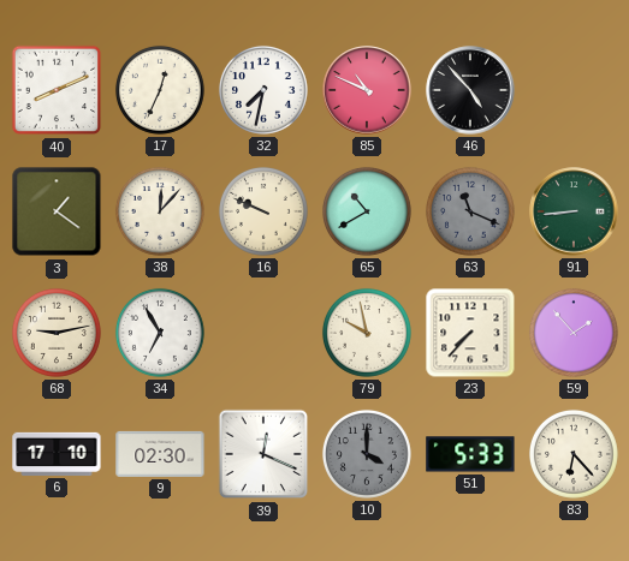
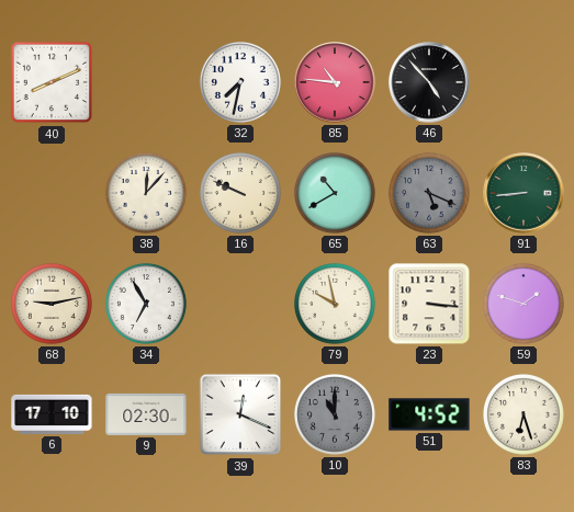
17: 12:34 -> none (160, 90)
85: 10:49 -> 10:46 (335, 82)
3: 1:21 -> none (57, 211)
63: 11:19 -> 5:19 (429, 193)
23: 7:37 -> 3:16 (429, 304)
59: 1:53 -> 1:48 (524, 304)
10: 4:00 -> 11:00 (335, 414)
51: 5:33 -> 4:52 (429, 414)
83: 6:23 -> 6:27 (524, 414)
